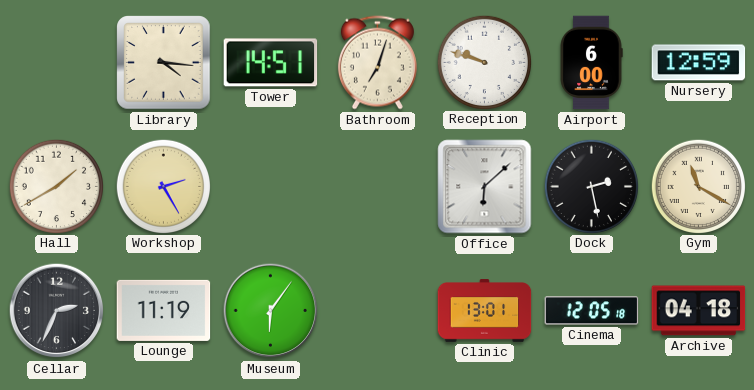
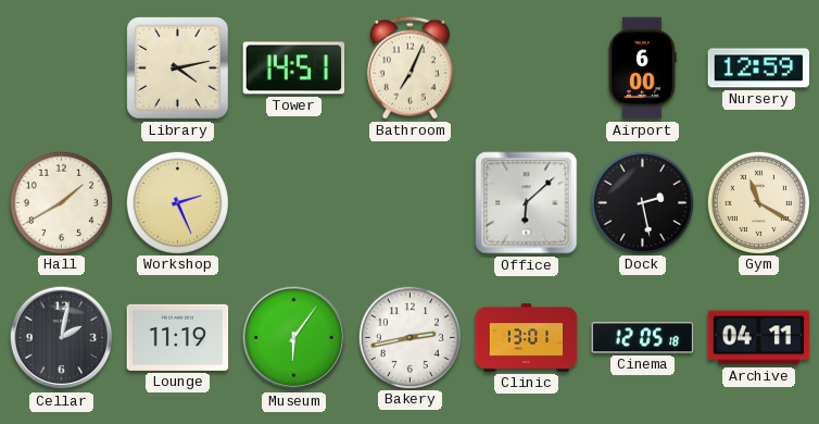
Library: 4:16 -> 4:13 (178, 68)
Bathroom: 7:03 -> 7:04 (409, 68)
Reception: 9:48 -> none (484, 62)
Workshop: 2:25 -> 2:26 (177, 202)
Cellar: 2:34 -> 2:02 (62, 338)
Bakery: none -> 2:43 (409, 337)
Archive: 04:18 -> 04:11 (759, 338)
